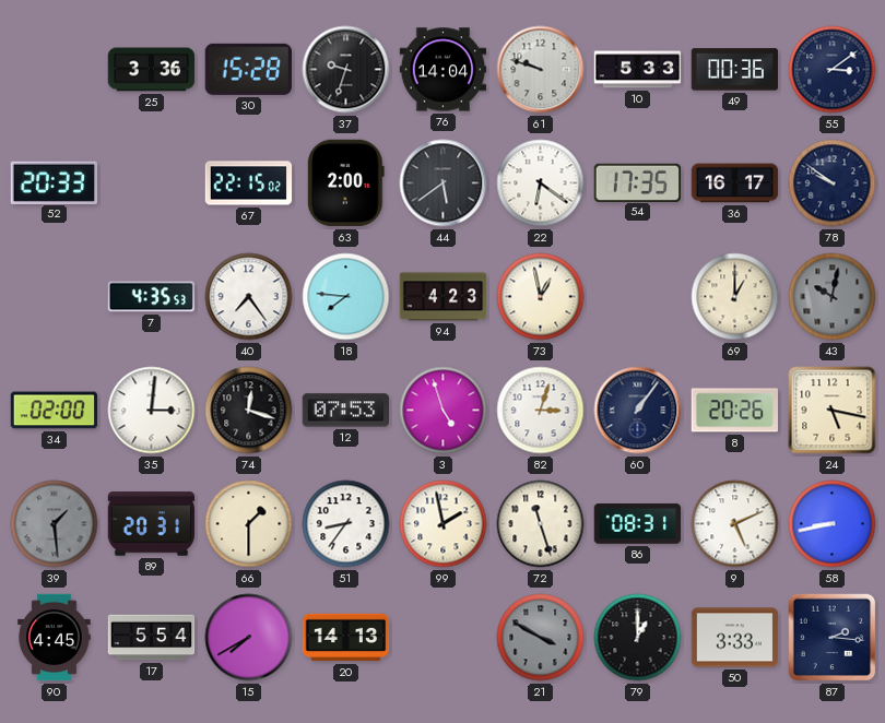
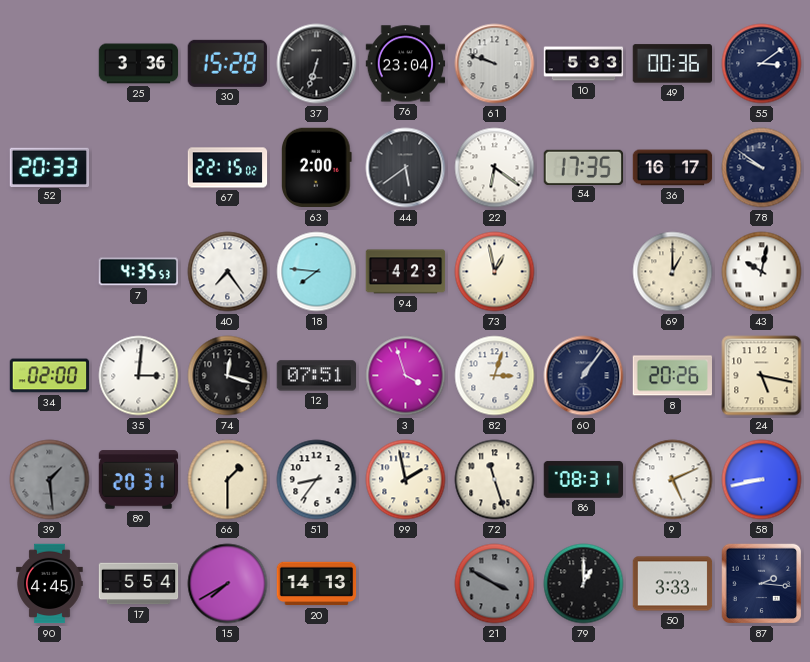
37: 9:33 -> 6:33 (317, 64)
76: 14:04 -> 23:04 (406, 64)
43 dial: grey -> white (762, 272)
12: 07:53 -> 07:51 (317, 376)
3: 4:57 -> 3:57 (406, 376)
